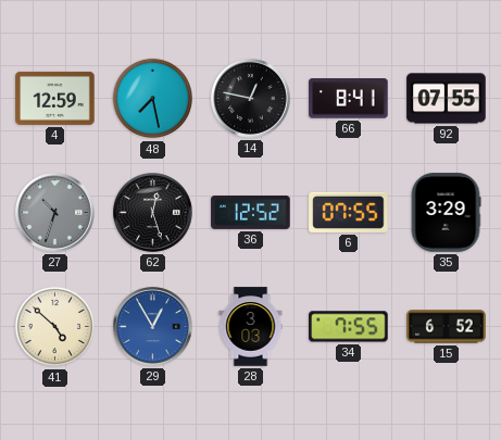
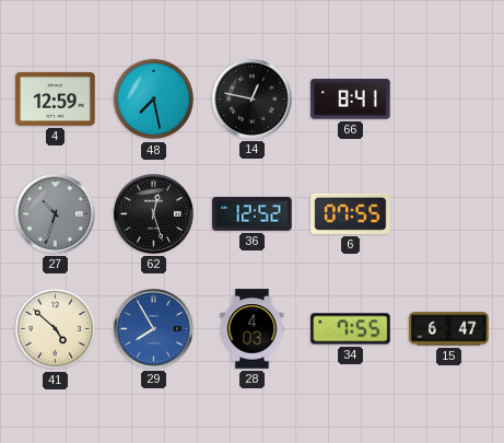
92: 07:55 -> none (447, 99)
35: 3:29 -> none (446, 213)
29: 12:55 -> 7:55 (154, 329)
28: 3:03 -> 4:03 (253, 329)
15: 6:52 -> 6:47 (449, 329)
